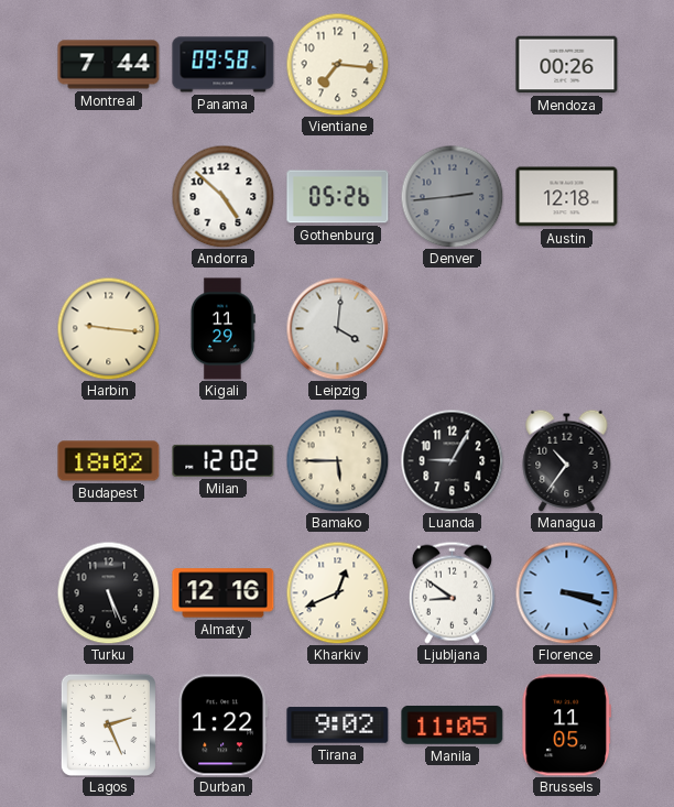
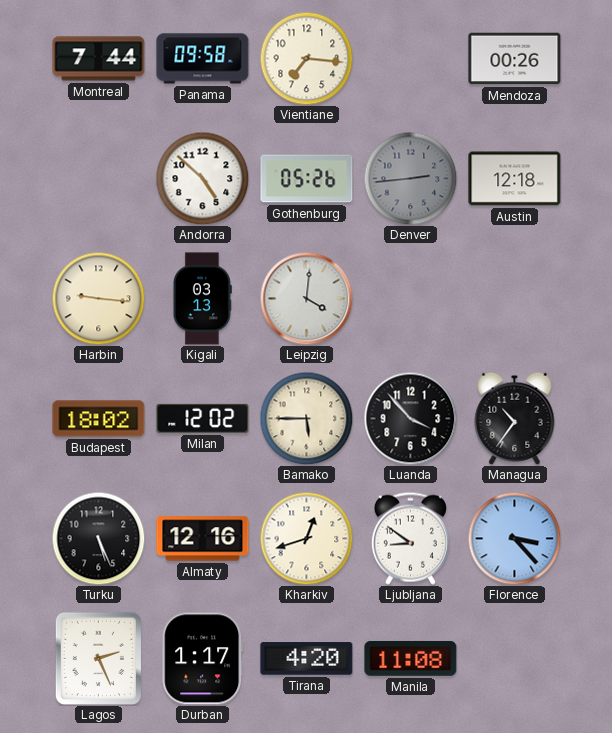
Kigali: 11:29 -> 03:13 (202, 299)
Luanda: 9:05 -> 3:53 (410, 418)
Kharkiv: 12:41 -> 12:42 (306, 538)
Florence: 3:18 -> 3:23 (514, 538)
Durban: 1:22 -> 1:17 (203, 659)
Tirana: 9:02 -> 4:20 (307, 659)
Manila: 11:05 -> 11:08 (411, 659)
Brussels: 11:05 -> none (566, 726)
